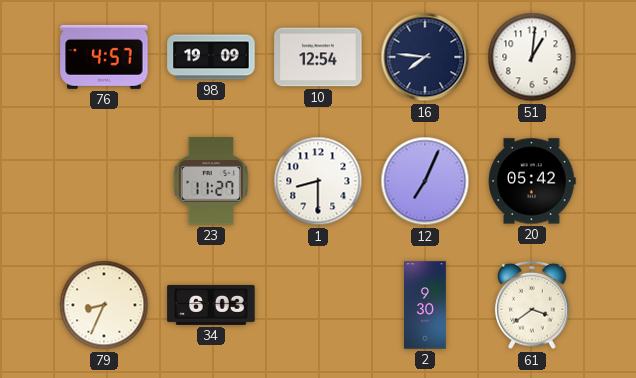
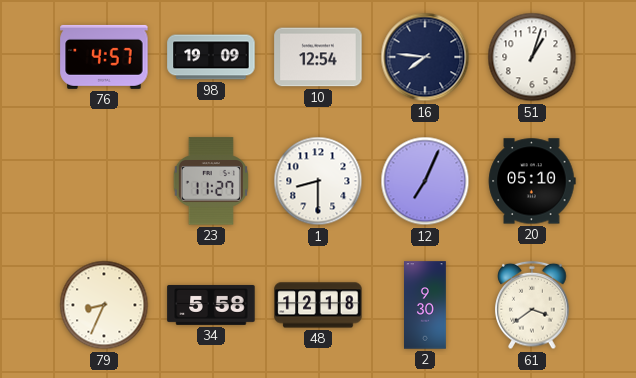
51: 1:01 -> 1:03 (532, 57)
20: 05:42 -> 05:10 (532, 181)
34: 6:03 -> 5:58 (211, 305)
48: none -> 12:18 (318, 305)
